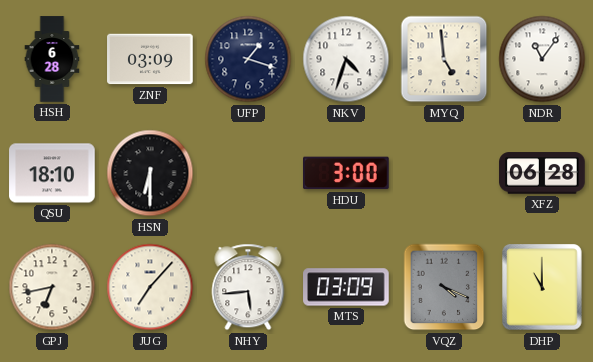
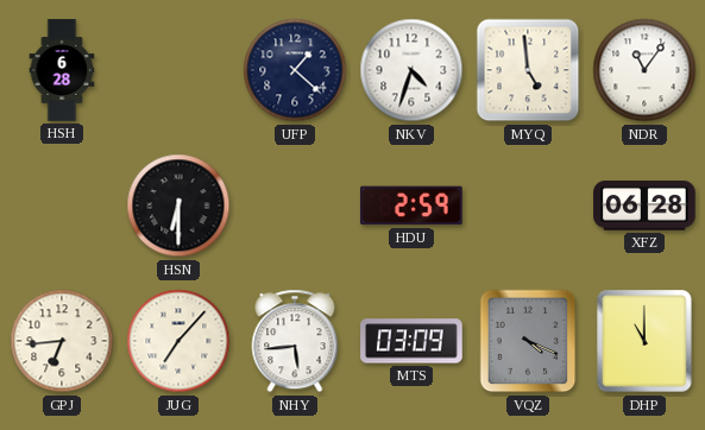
ZNF: 03:09 -> none (150, 59)
UFP: 1:18 -> 1:22 (295, 70)
QSU: 18:10 -> none (52, 173)
HDU: 3:00 -> 2:59 (413, 205)
GPJ: 6:43 -> 6:44 (62, 341)
